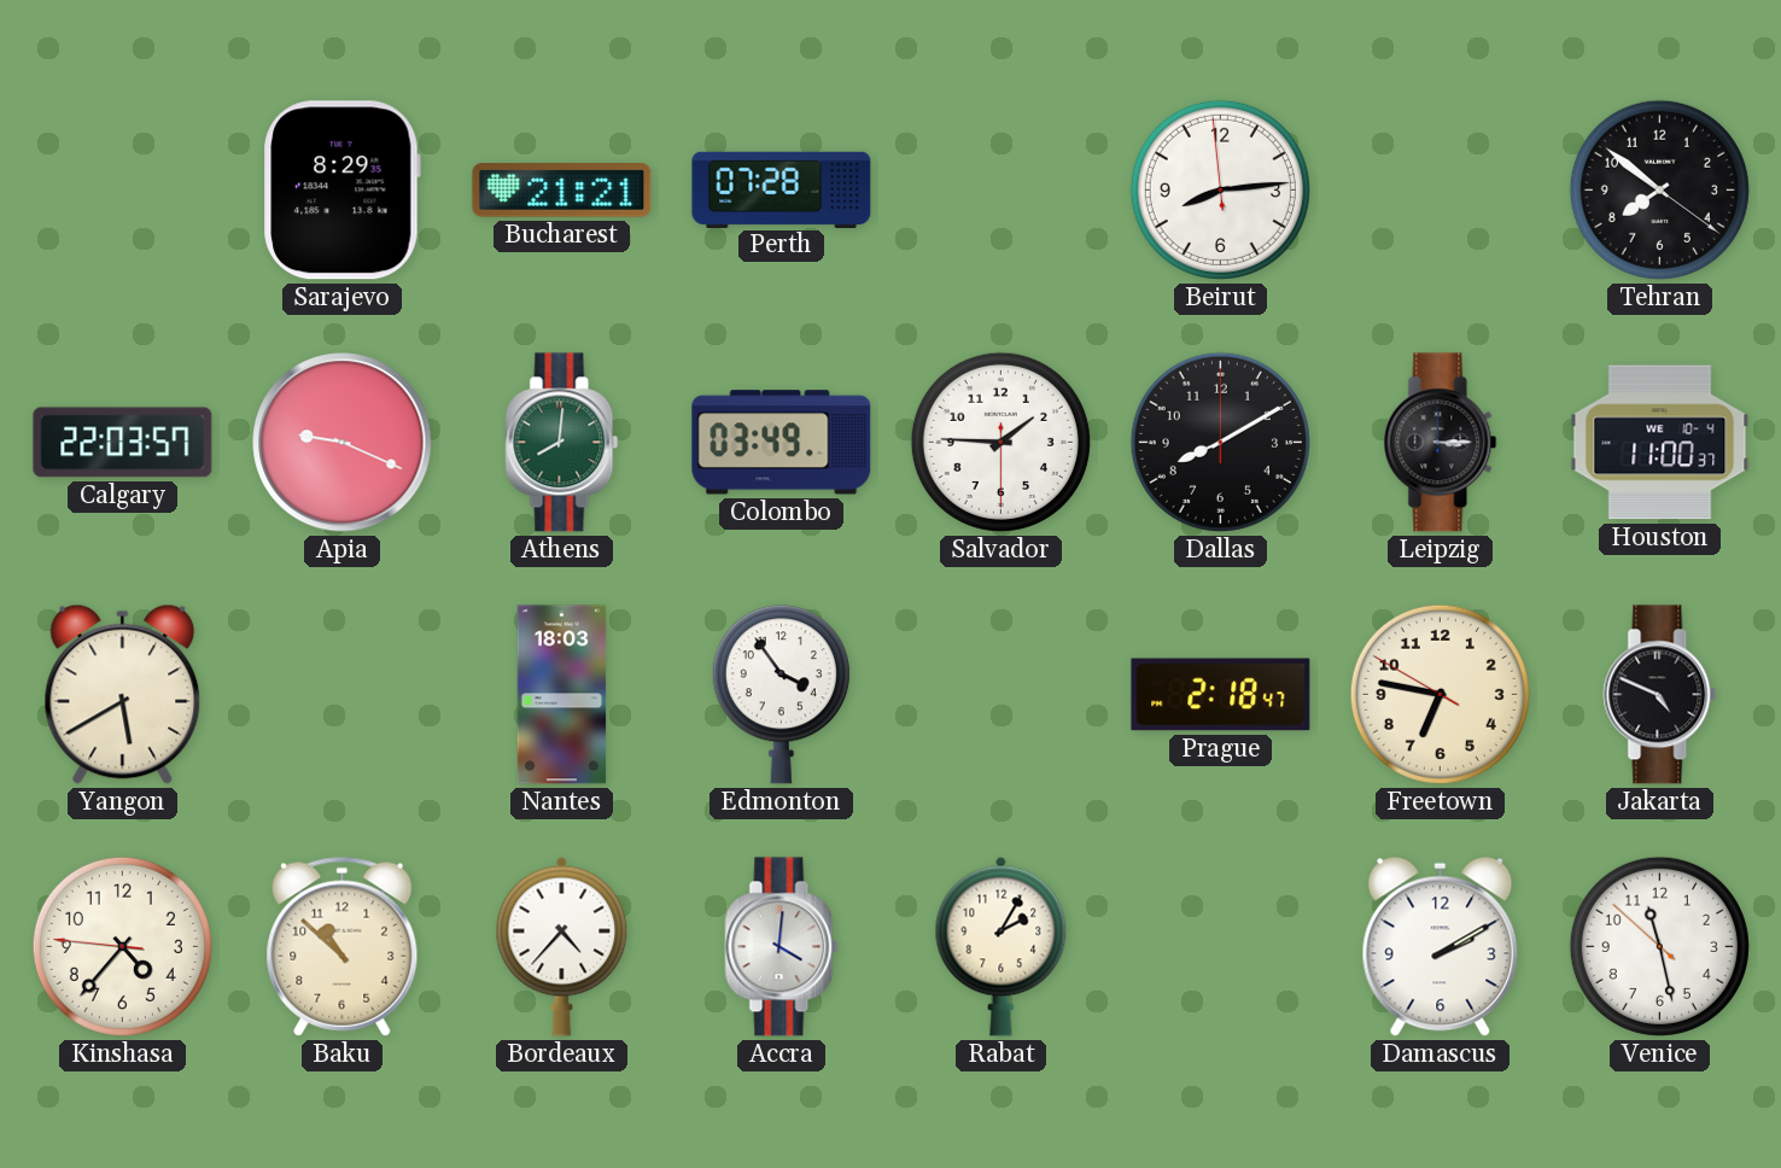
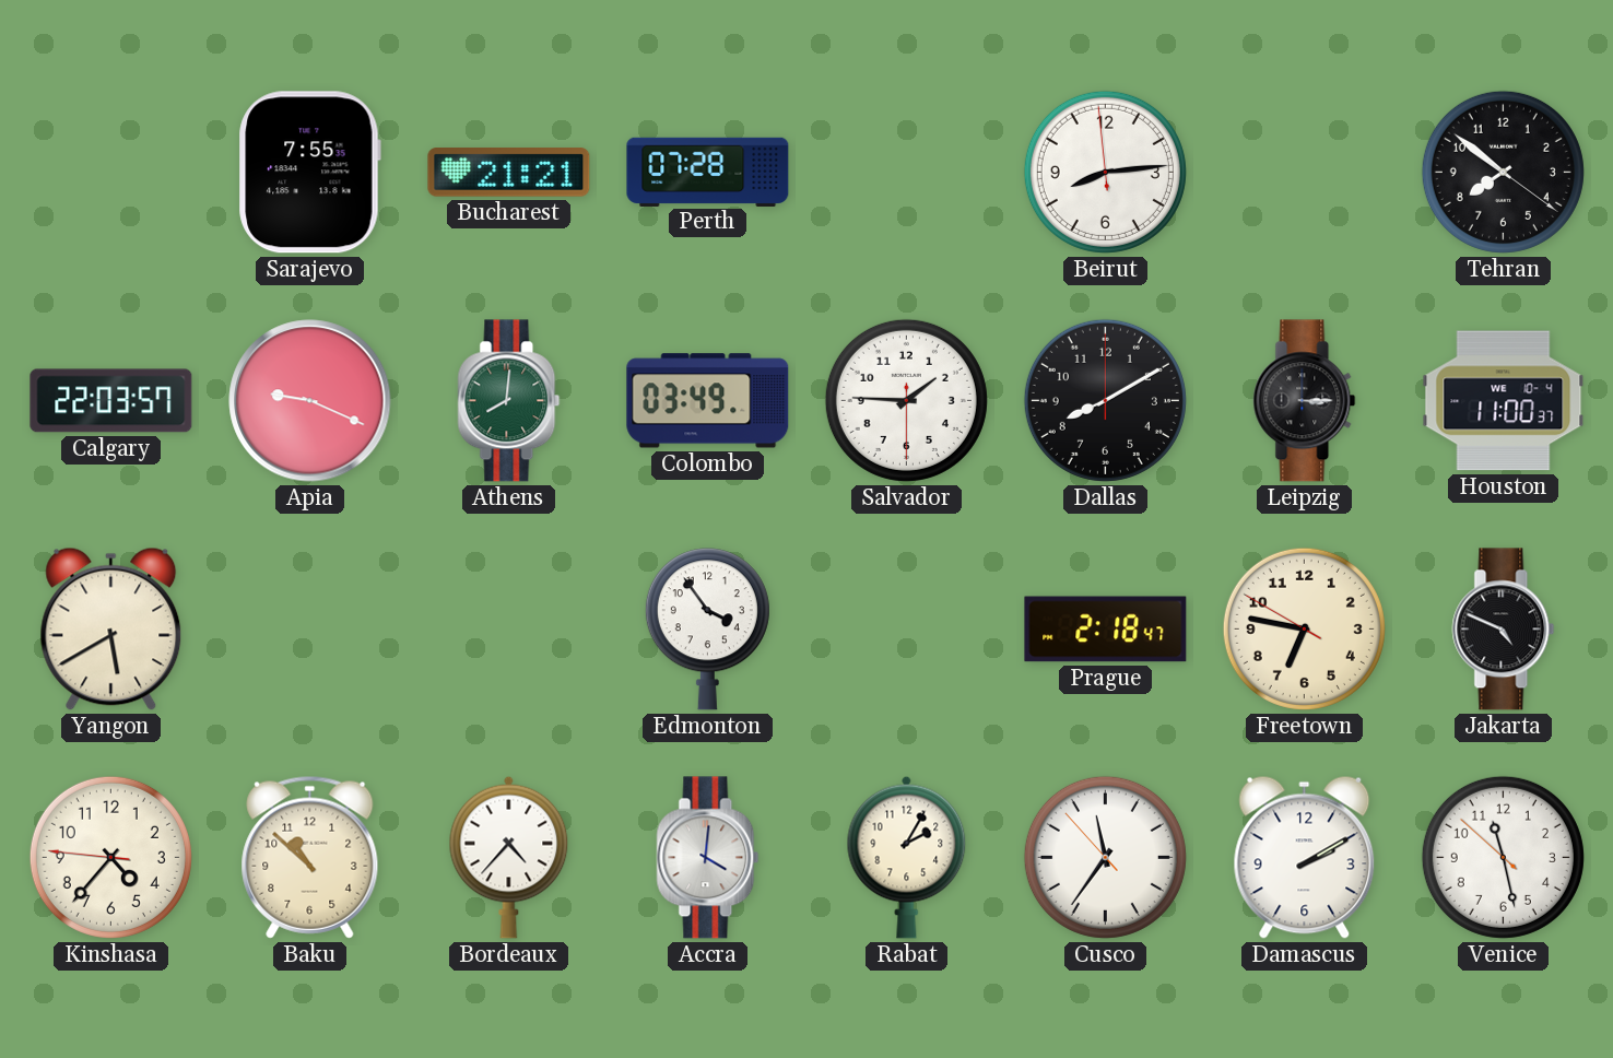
Sarajevo: 8:29 -> 7:55 (309, 173)
Nantes: 18:03 -> none (562, 695)
Cusco: none -> 11:35 (1105, 857)
